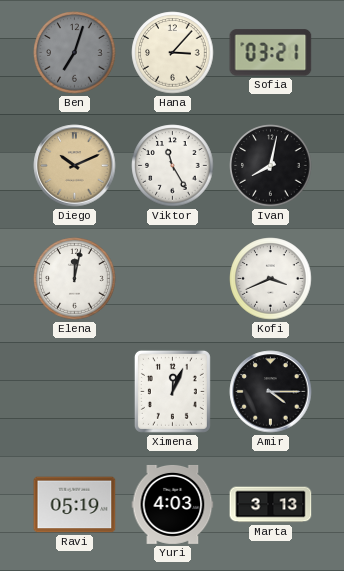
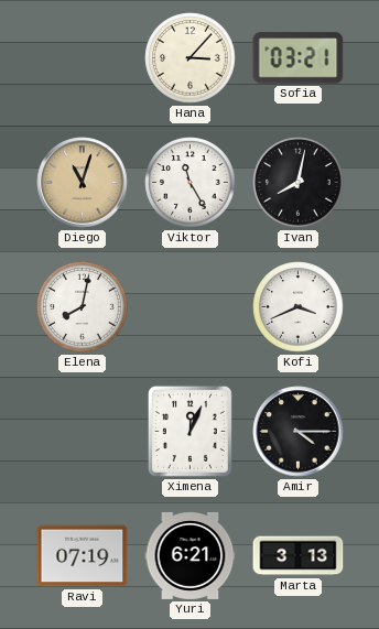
Ben: 7:03 -> none (75, 53)
Diego: 10:11 -> 11:03 (83, 183)
Elena: 12:02 -> 8:02 (83, 307)
Ravi: 05:19 -> 07:19 (83, 556)
Yuri: 4:03 -> 6:21 (191, 555)
